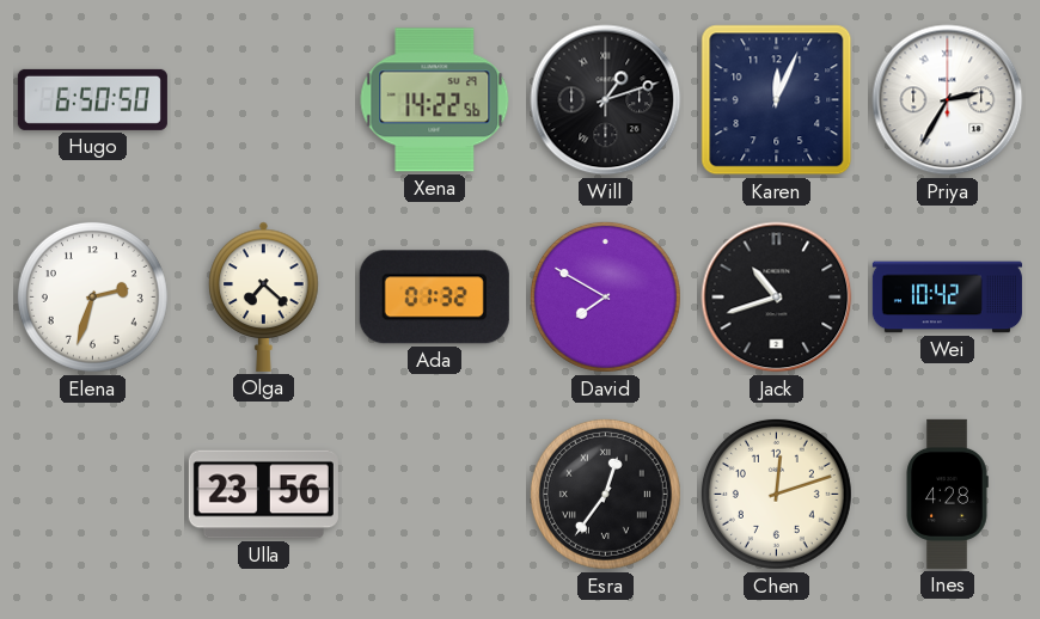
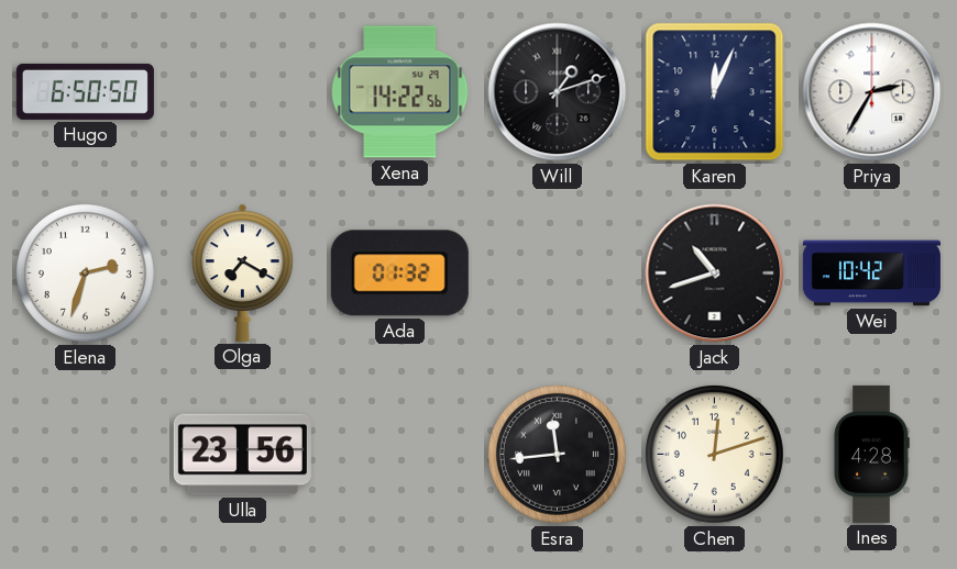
Olga: 7:22 -> 7:20 (243, 272)
David: 7:50 -> none (605, 296)
Esra: 12:36 -> 11:44 (557, 454)
